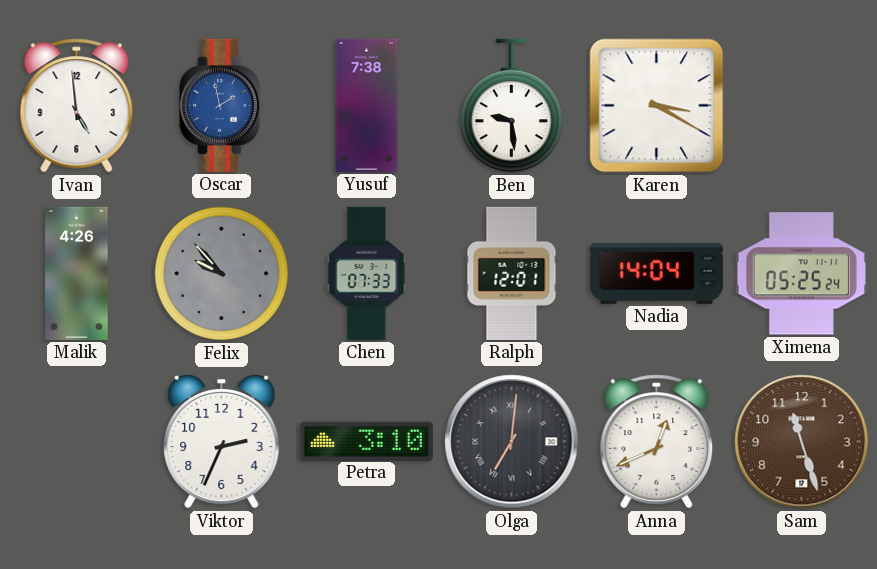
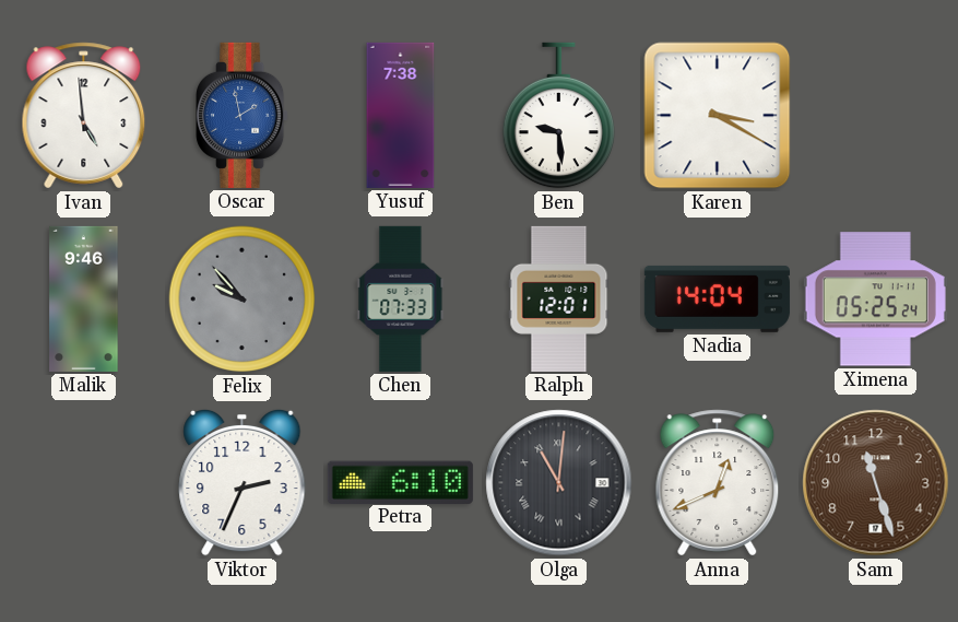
Malik: 4:26 -> 9:46 (84, 298)
Petra: 3:10 -> 6:10 (400, 482)
Olga: 7:01 -> 11:01 (559, 483)
